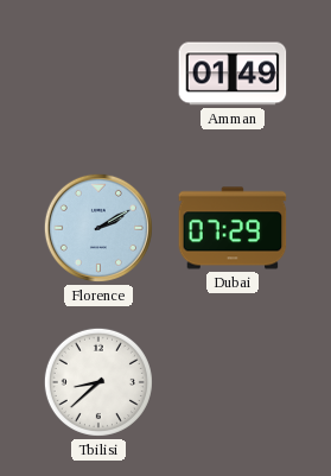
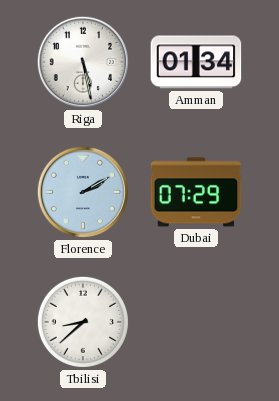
Riga: none -> 5:28 (83, 62)
Amman: 01:49 -> 01:34 (196, 62)
